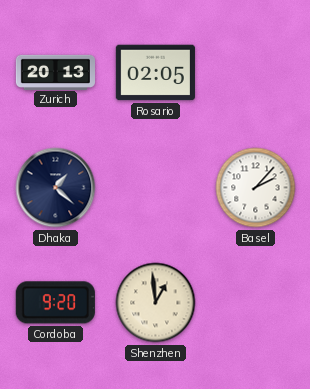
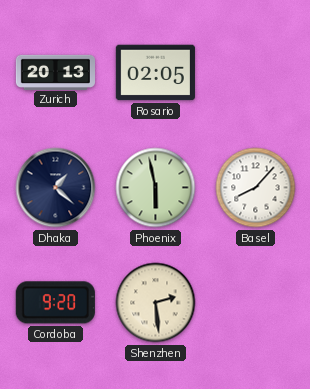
Phoenix: none -> 5:58 (156, 188)
Basel: 2:07 -> 8:07 (256, 188)
Shenzhen: 12:59 -> 2:29 (156, 303)
